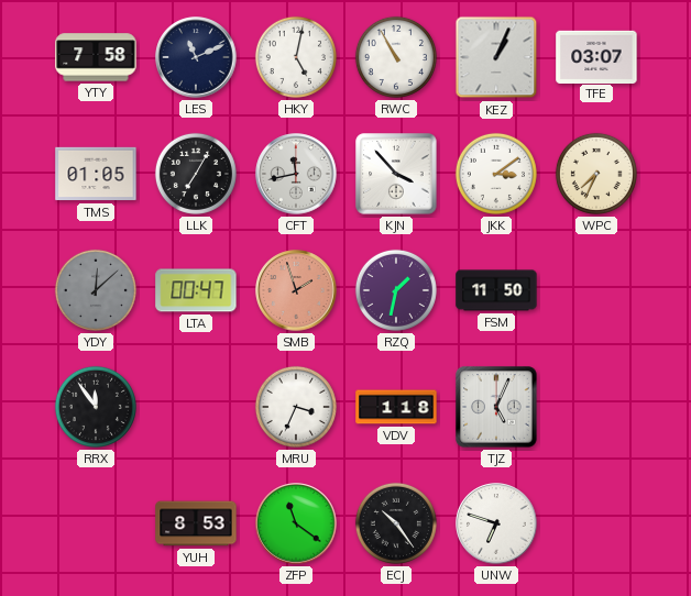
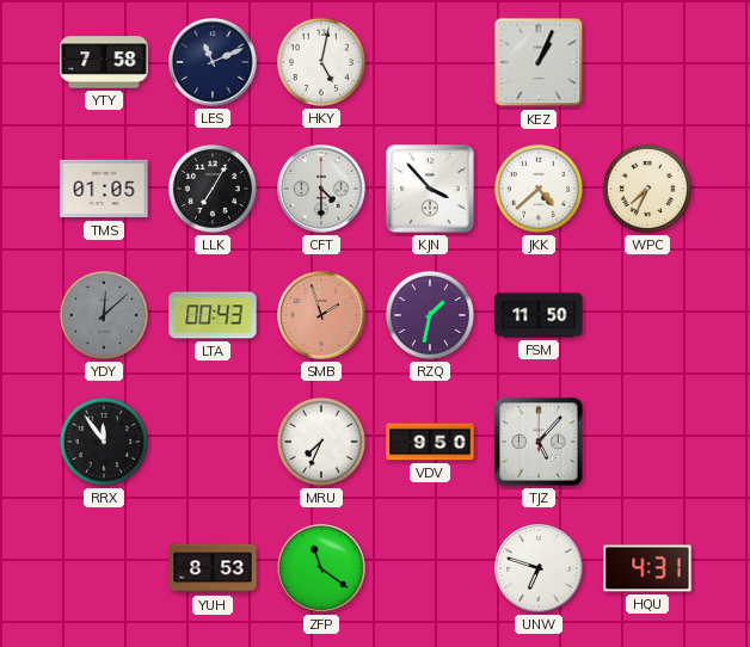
RWC: 10:55 -> none (396, 57)
TFE: 03:07 -> none (596, 56)
CFT: 11:43 -> 4:30 (321, 189)
JKK: 3:09 -> 4:38 (539, 189)
LTA: 00:47 -> 00:43 (213, 315)
MRU: 3:34 -> 7:34 (321, 442)
VDV: 1:18 -> 9:50 (430, 442)
TJZ: 5:04 -> 5:07 (539, 442)
ECJ: 10:24 -> none (396, 523)
HQU: none -> 4:31 (647, 568)
